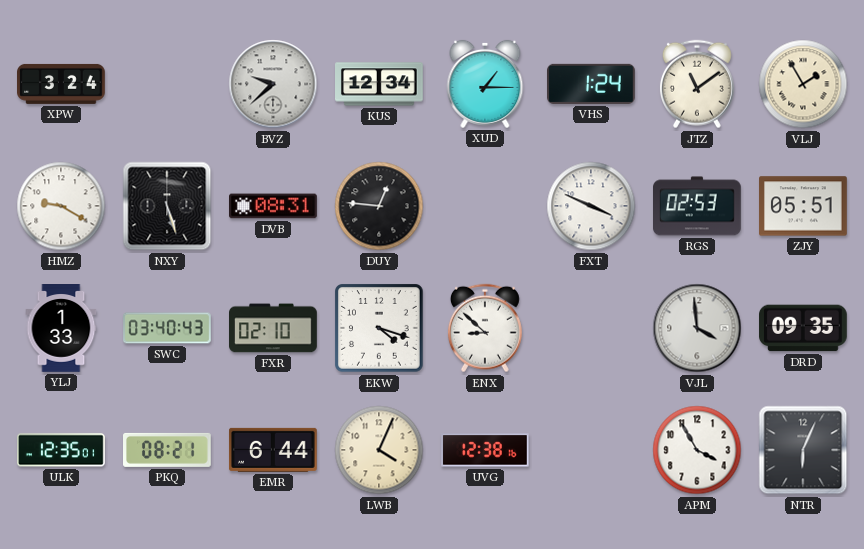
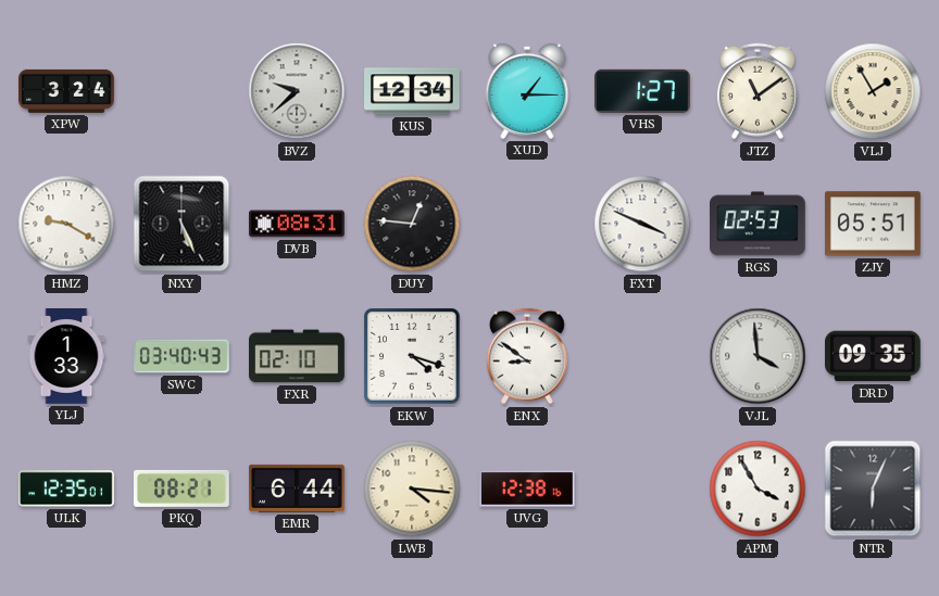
VHS: 1:24 -> 1:27 (643, 91)
NXY: 5:27 -> 5:26 (181, 224)
ENX: 8:52 -> 8:51 (527, 356)
LWB: 4:04 -> 4:16 (412, 489)
